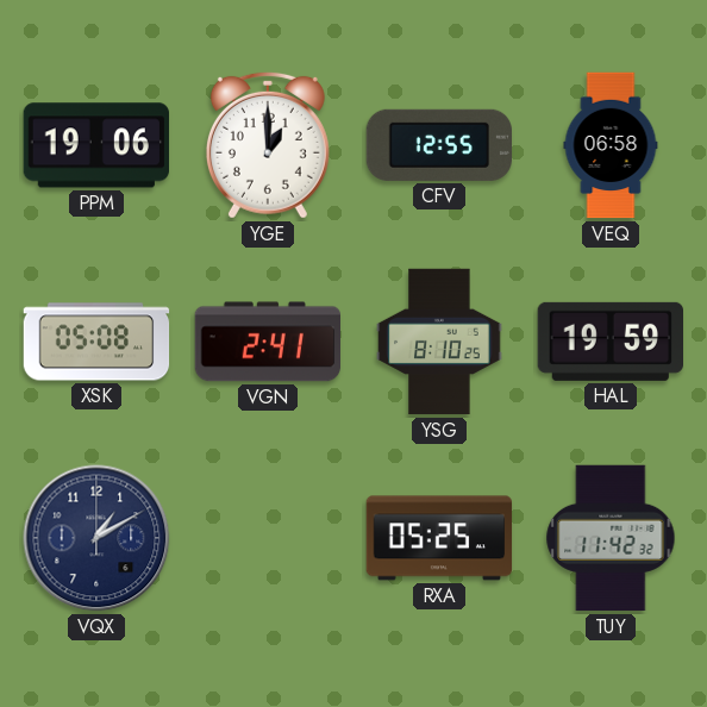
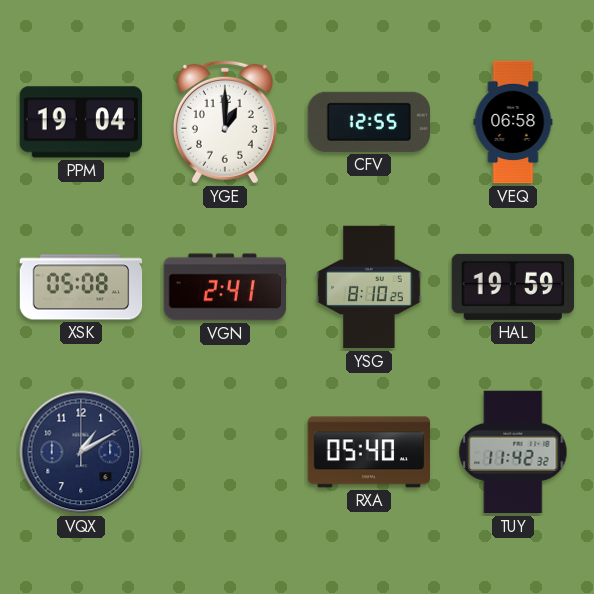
PPM: 19:06 -> 19:04 (80, 122)
RXA: 05:25 -> 05:40 (369, 452)
